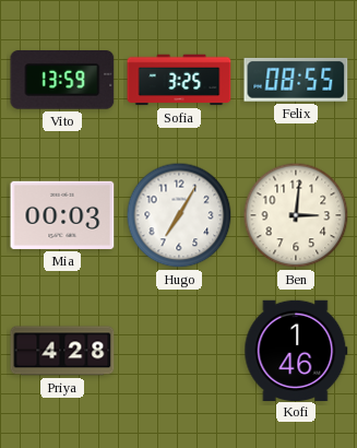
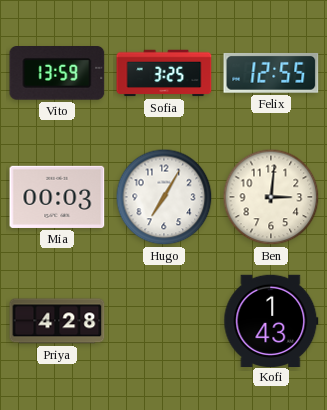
Felix: 08:55 -> 12:55 (271, 73)
Kofi: 1:46 -> 1:43 (271, 320)
